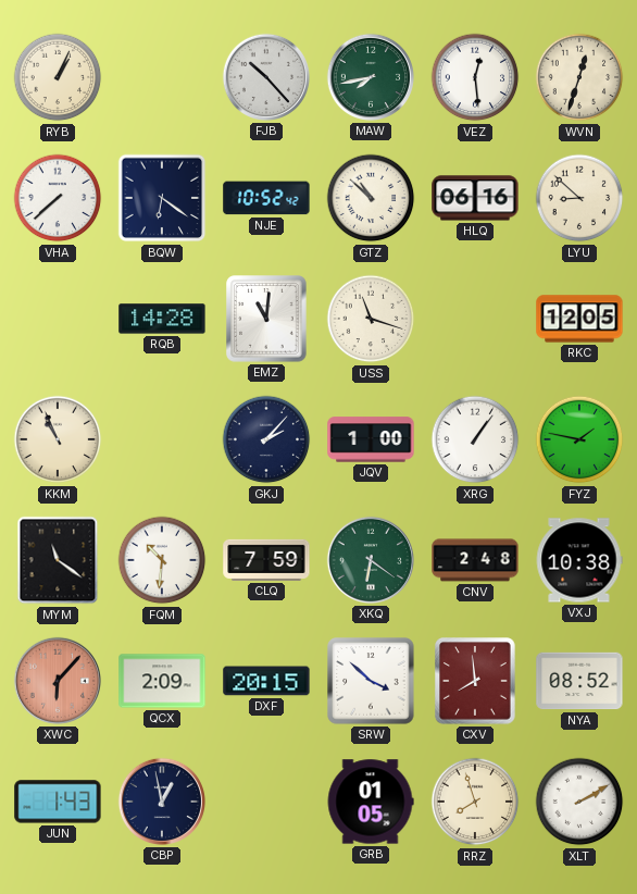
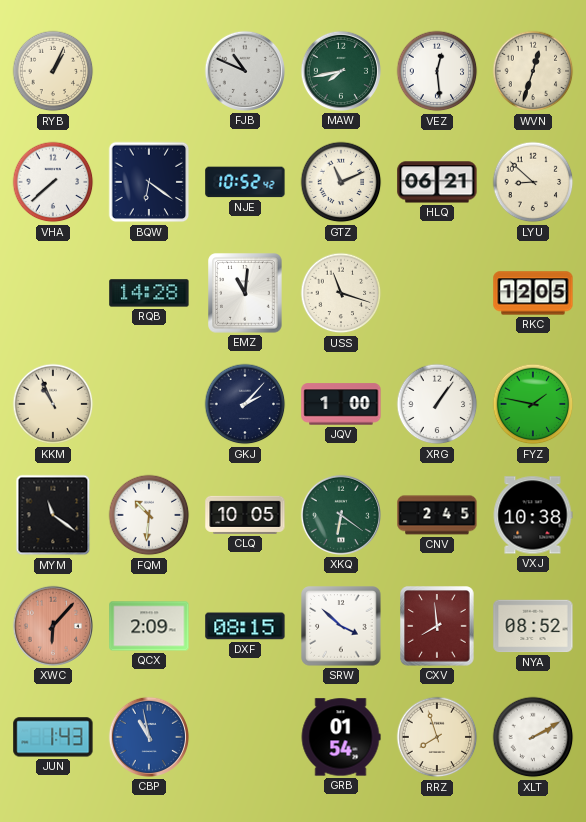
FJB: 10:23 -> 10:49 (245, 71)
GTZ: 10:52 -> 11:11 (341, 182)
HLQ: 06:16 -> 06:21 (437, 182)
CLQ: 7:59 -> 10:05 (245, 515)
CNV: 2:48 -> 2:45 (437, 515)
DXF: 20:15 -> 08:15 (245, 626)
CBP: 12:58 -> 10:58 (149, 737)
CBP dial: navy -> blue (149, 737)
GRB: 01:05 -> 01:54 (341, 737)
